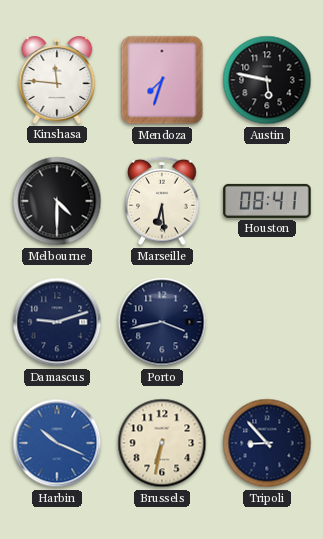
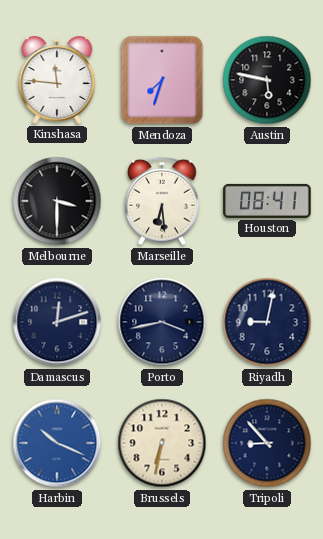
Melbourne: 4:30 -> 3:30 (57, 201)
Damascus: 9:12 -> 12:12 (57, 322)
Riyadh: none -> 9:02 (267, 322)
